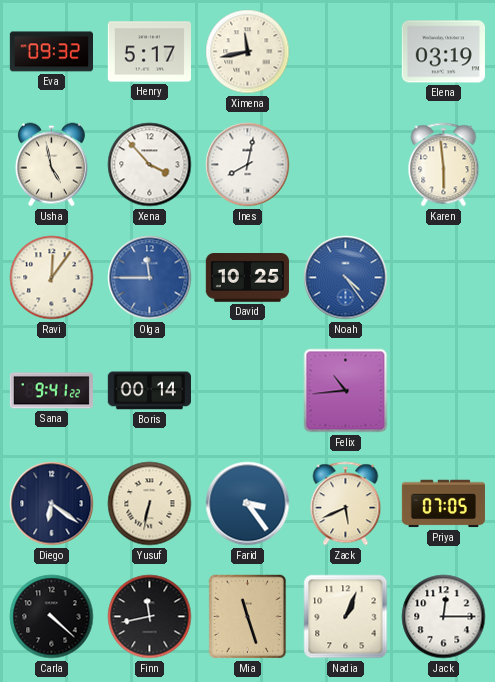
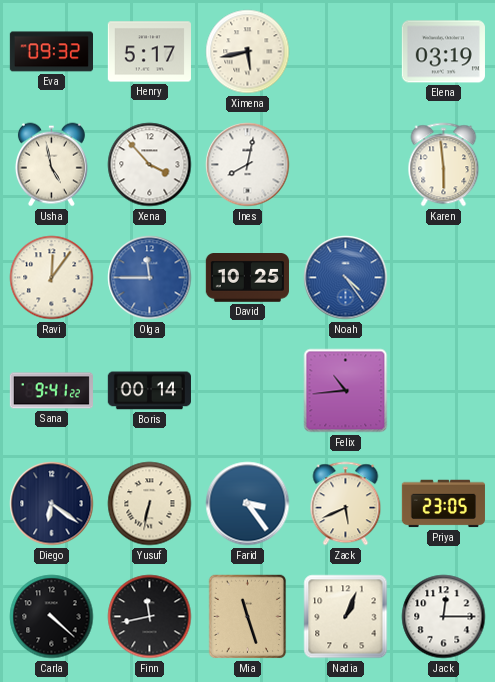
Ximena: 11:43 -> 5:43 (248, 52)
Priya: 07:05 -> 23:05 (443, 504)
